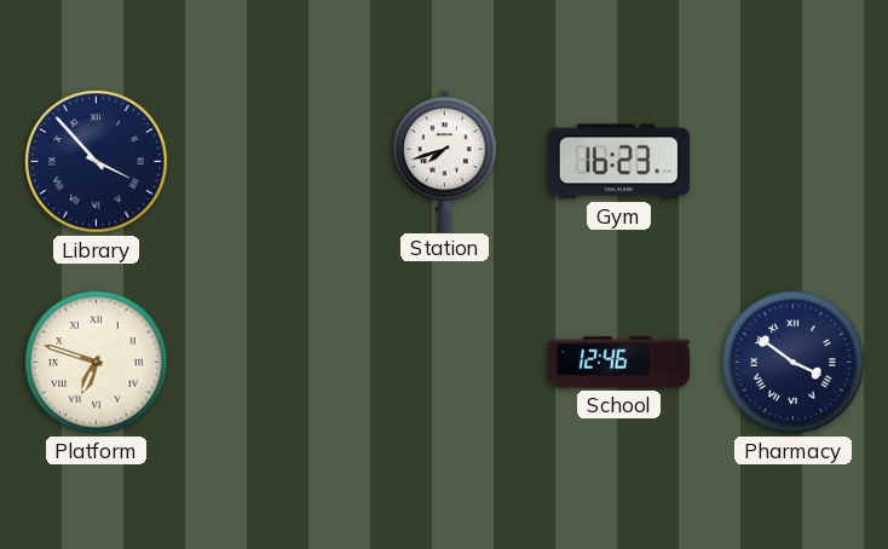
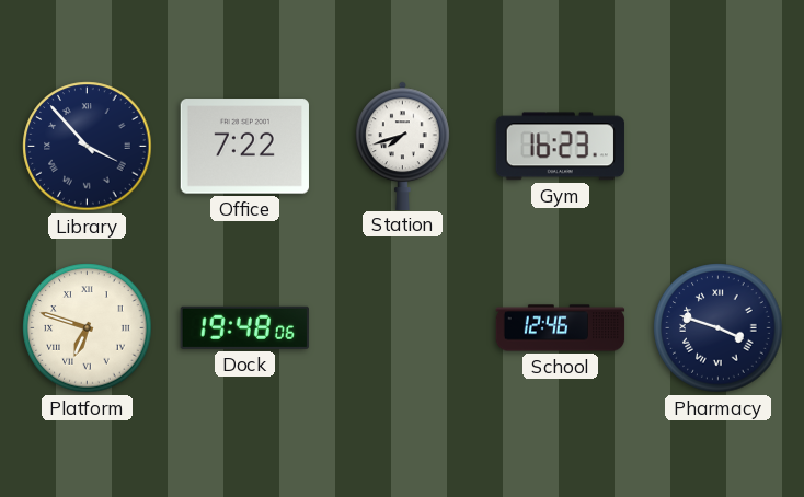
Office: none -> 7:22 (244, 147)
Dock: none -> 19:48 (244, 327)
Pharmacy: 3:51 -> 3:48 (719, 328)
